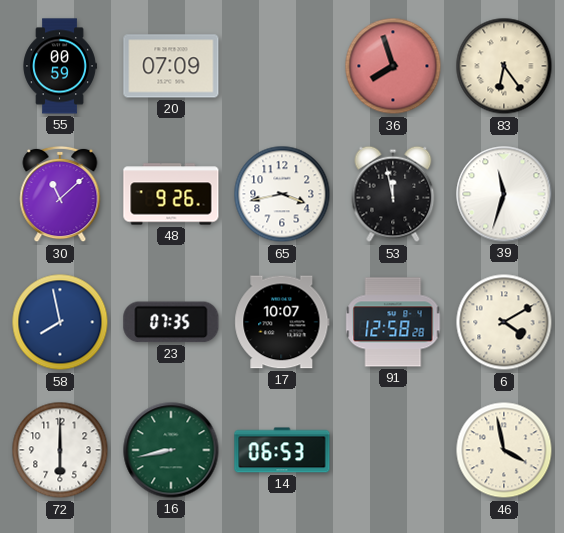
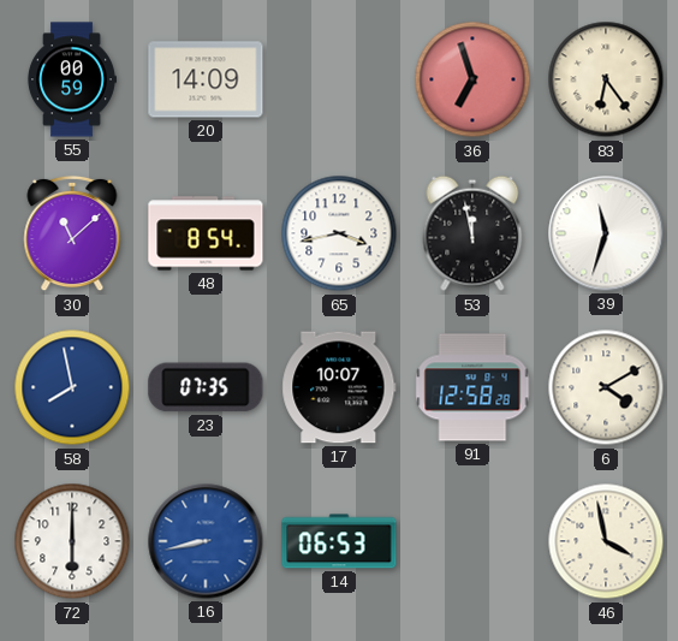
20: 07:09 -> 14:09 (206, 79)
36: 7:57 -> 6:57 (472, 79)
48: 9:26 -> 8:54 (206, 233)
16 dial: green -> blue (206, 541)
